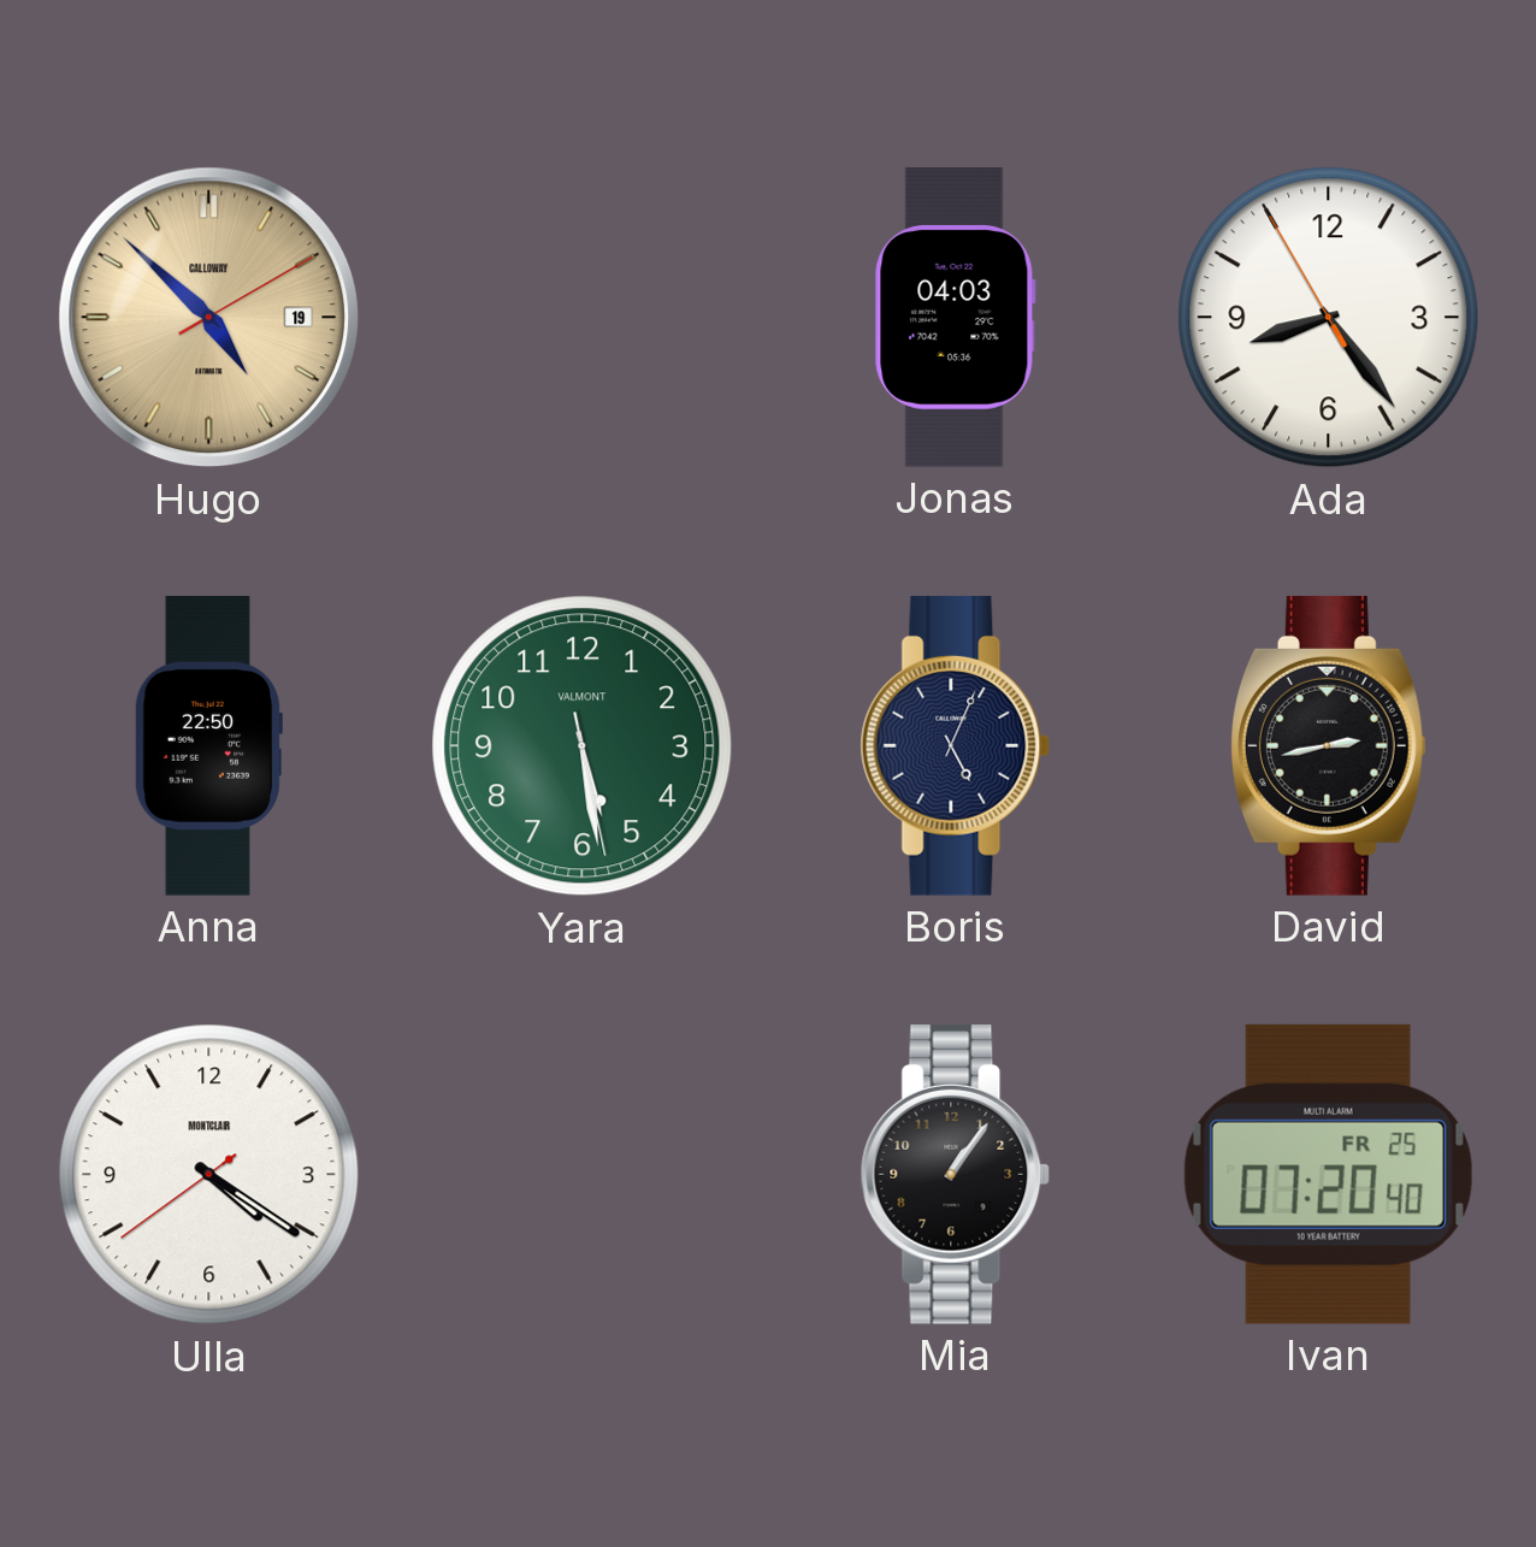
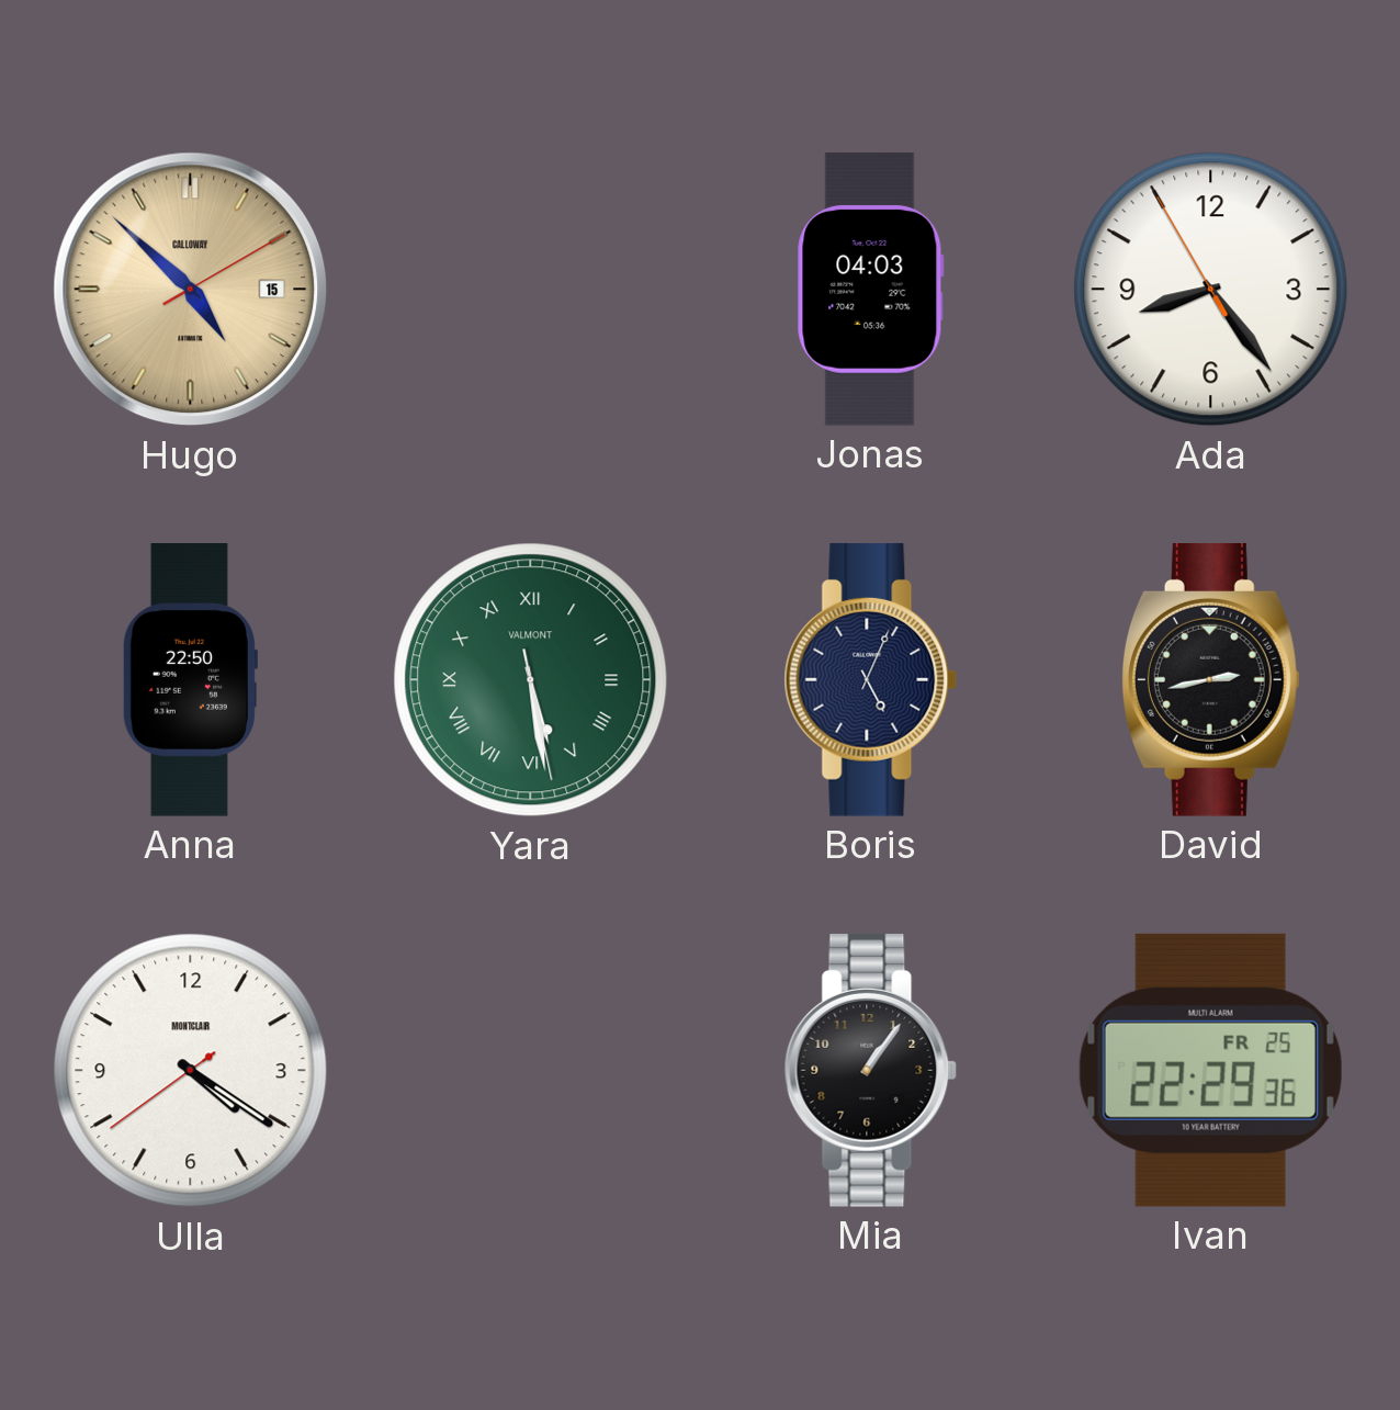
Hugo date: 19 -> 15 (191, 290)
Yara numerals: Arabic -> Roman (531, 680)
Ivan: 07:20 -> 22:29 (1210, 1070)
